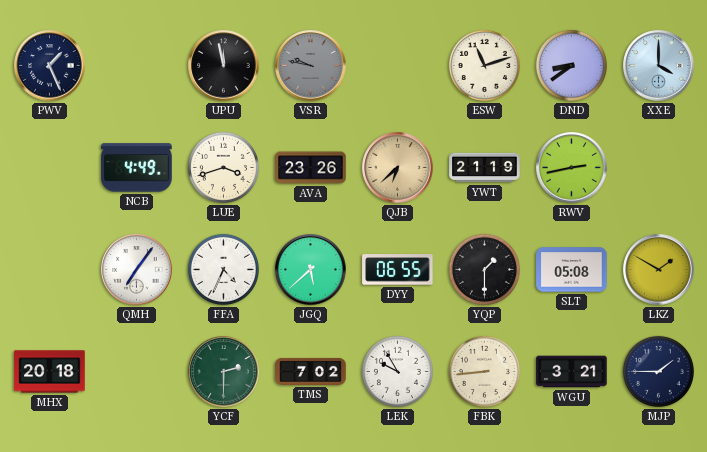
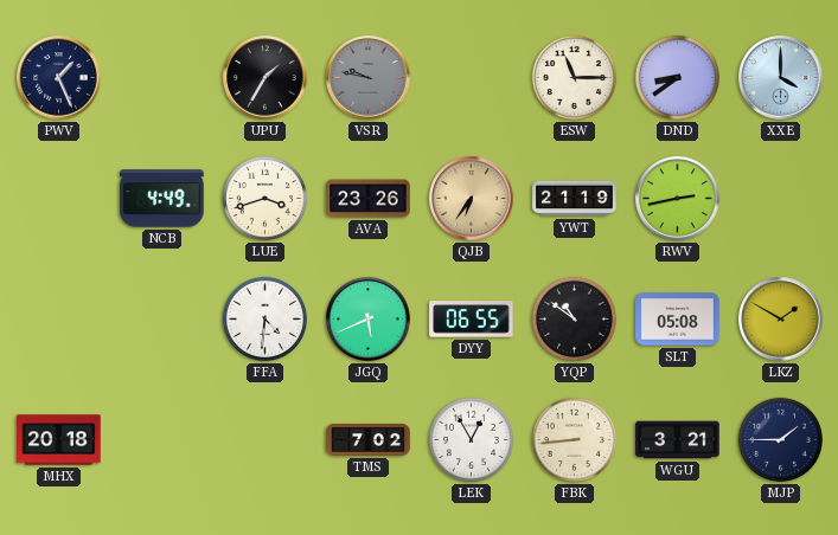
UPU: 11:58 -> 1:35 (266, 78)
ESW: 11:12 -> 11:15 (574, 77)
QJB: 6:38 -> 6:36 (472, 199)
QMH: 7:06 -> none (137, 270)
FFA: 4:34 -> 4:31 (264, 318)
JGQ: 5:38 -> 5:41 (369, 320)
YQP: 1:30 -> 10:51 (574, 318)
YCF: 2:30 -> none (224, 372)
LEK: 9:55 -> 12:55 (471, 439)
